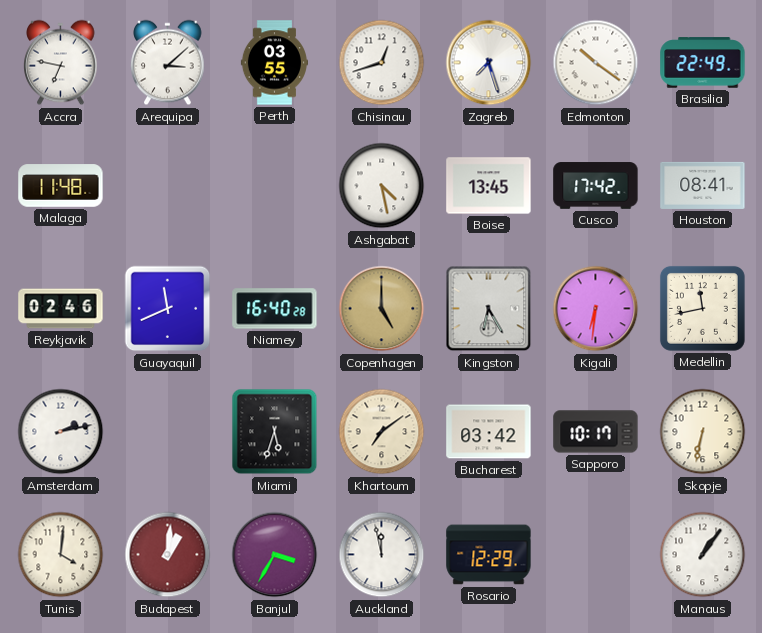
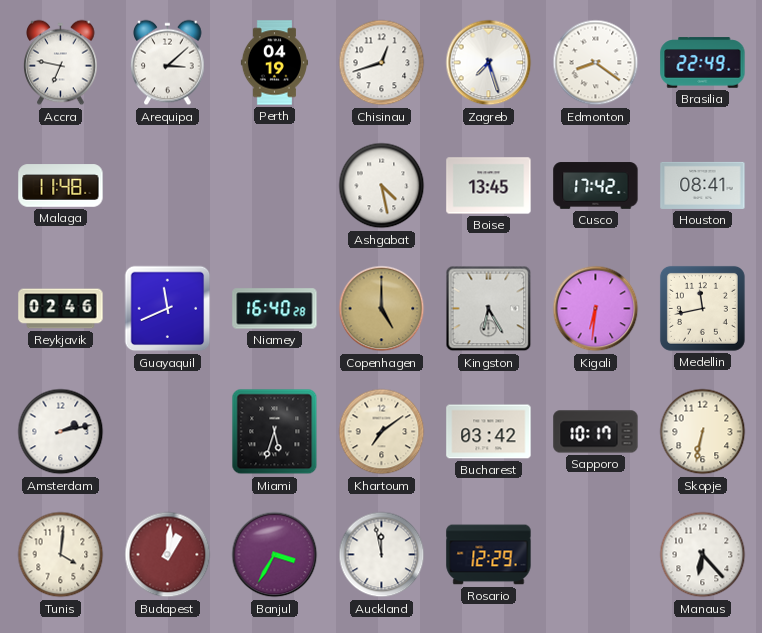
Perth: 03:55 -> 04:19 (274, 63)
Edmonton: 10:21 -> 8:21 (596, 63)
Manaus: 1:06 -> 6:23 (703, 555)
